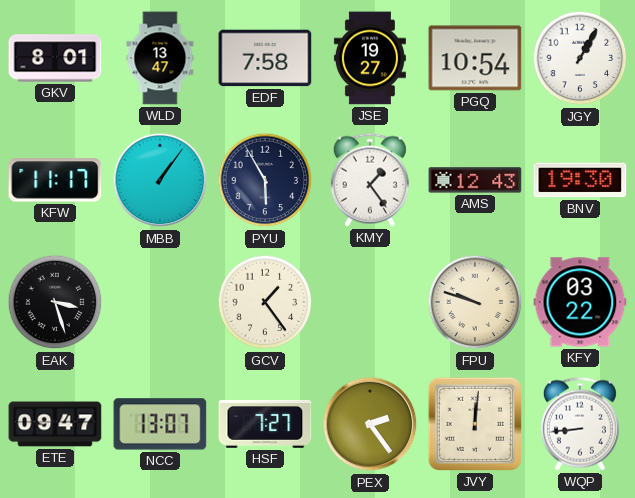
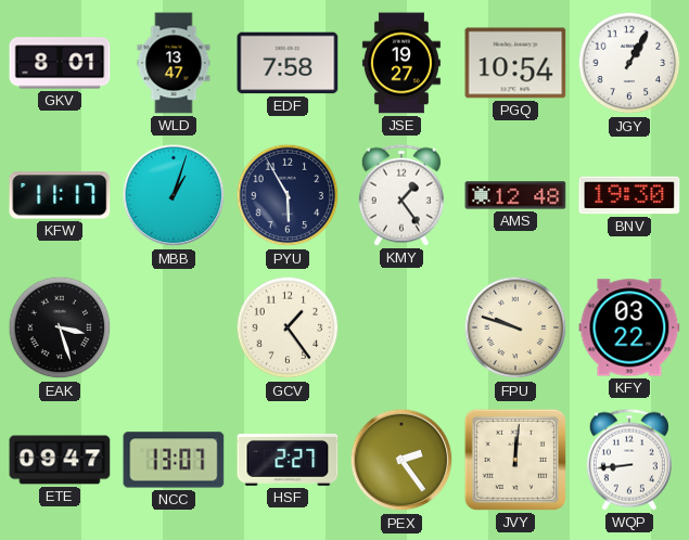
MBB: 1:06 -> 1:03 (174, 195)
AMS: 12:43 -> 12:48 (515, 195)
HSF: 7:27 -> 2:27 (288, 461)
